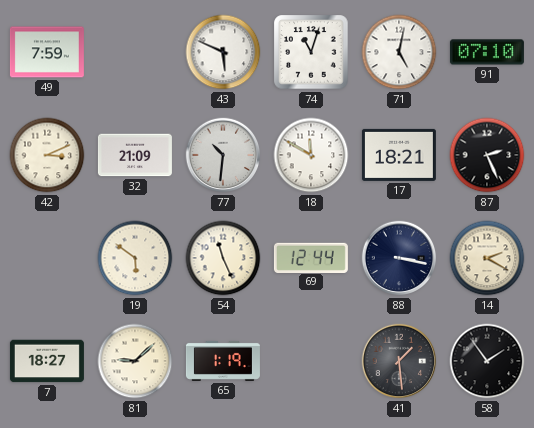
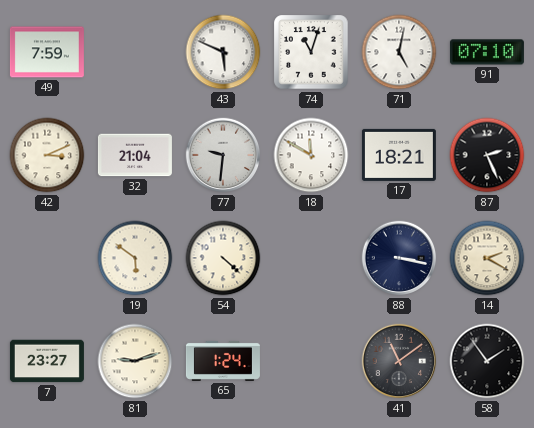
32: 21:09 -> 21:04 (135, 155)
77: 10:31 -> 9:31 (223, 155)
54: 11:26 -> 4:22 (223, 258)
69: 12:44 -> none (311, 257)
7: 18:27 -> 23:27 (47, 361)
81: 9:08 -> 9:12 (135, 361)
65: 1:19 -> 1:24 (223, 361)
41: 1:29 -> 11:09 (399, 361)
